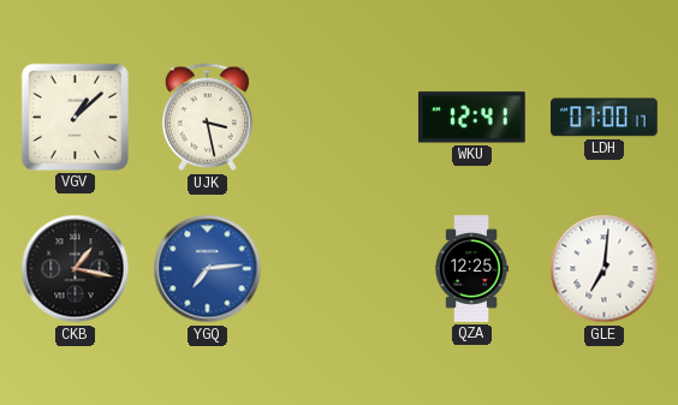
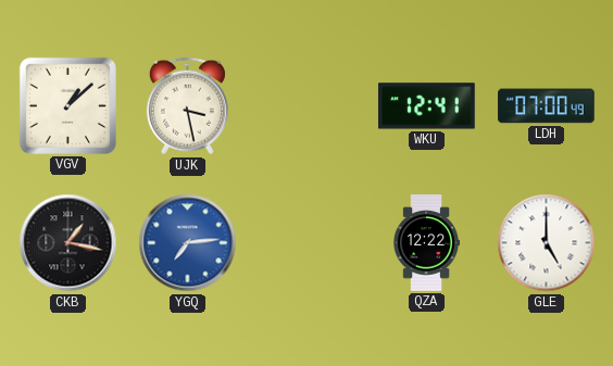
LDH: 07:00:17 -> 07:00:49 (547, 106)
QZA: 12:25 -> 12:22 (426, 243)
GLE: 7:01 -> 5:00 (547, 243)
